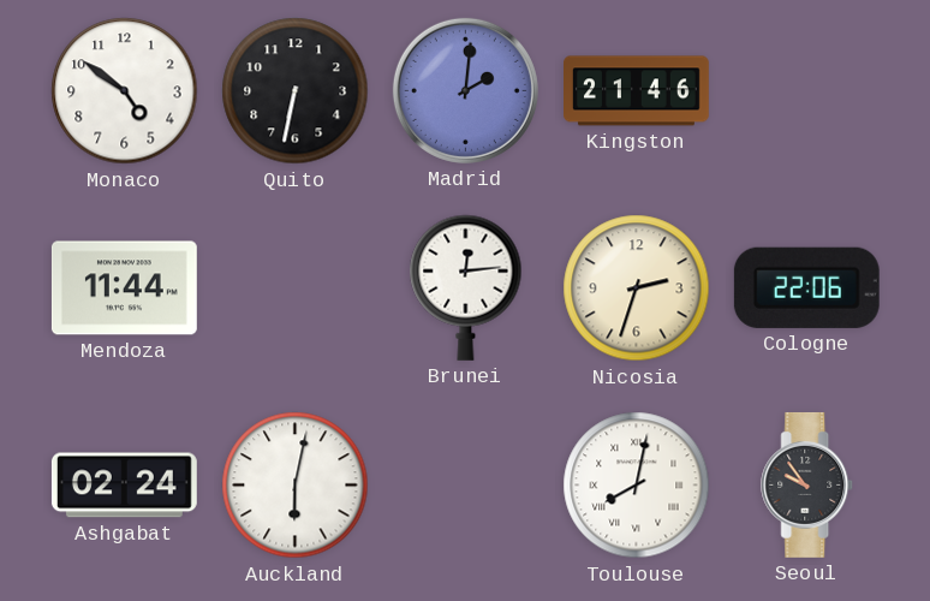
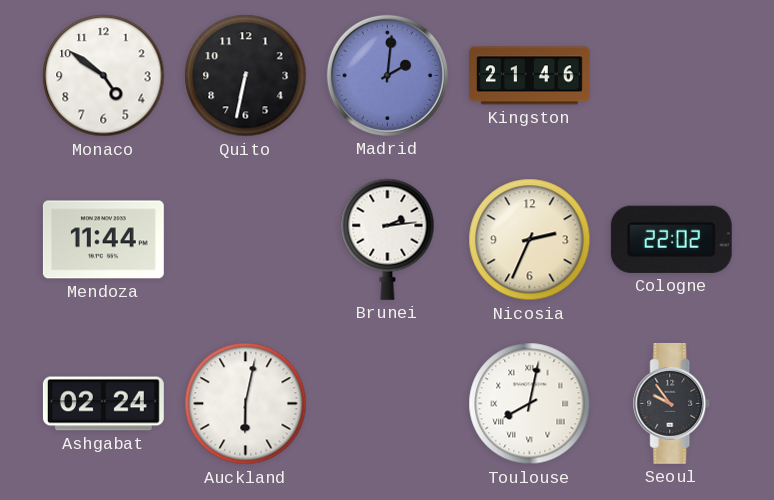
Brunei: 12:14 -> 2:14 (388, 239)
Nicosia: 2:33 -> 2:34 (530, 240)
Cologne: 22:06 -> 22:02 (671, 239)
